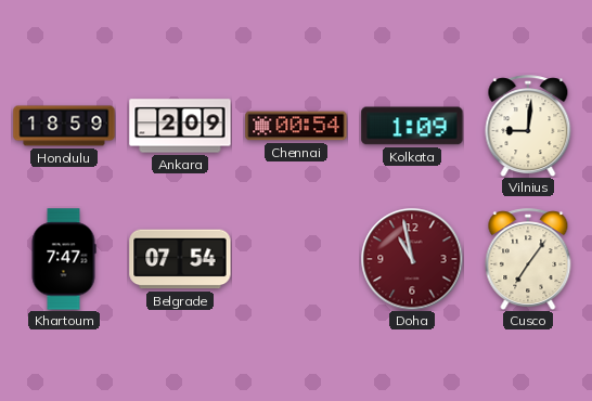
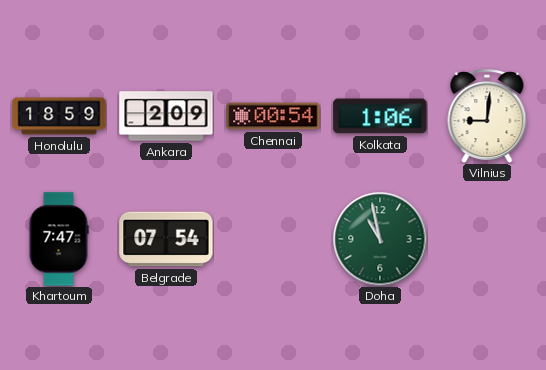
Kolkata: 1:09 -> 1:06 (380, 116)
Doha dial: burgundy -> green (380, 239)
Cusco: 7:06 -> none (528, 259)
